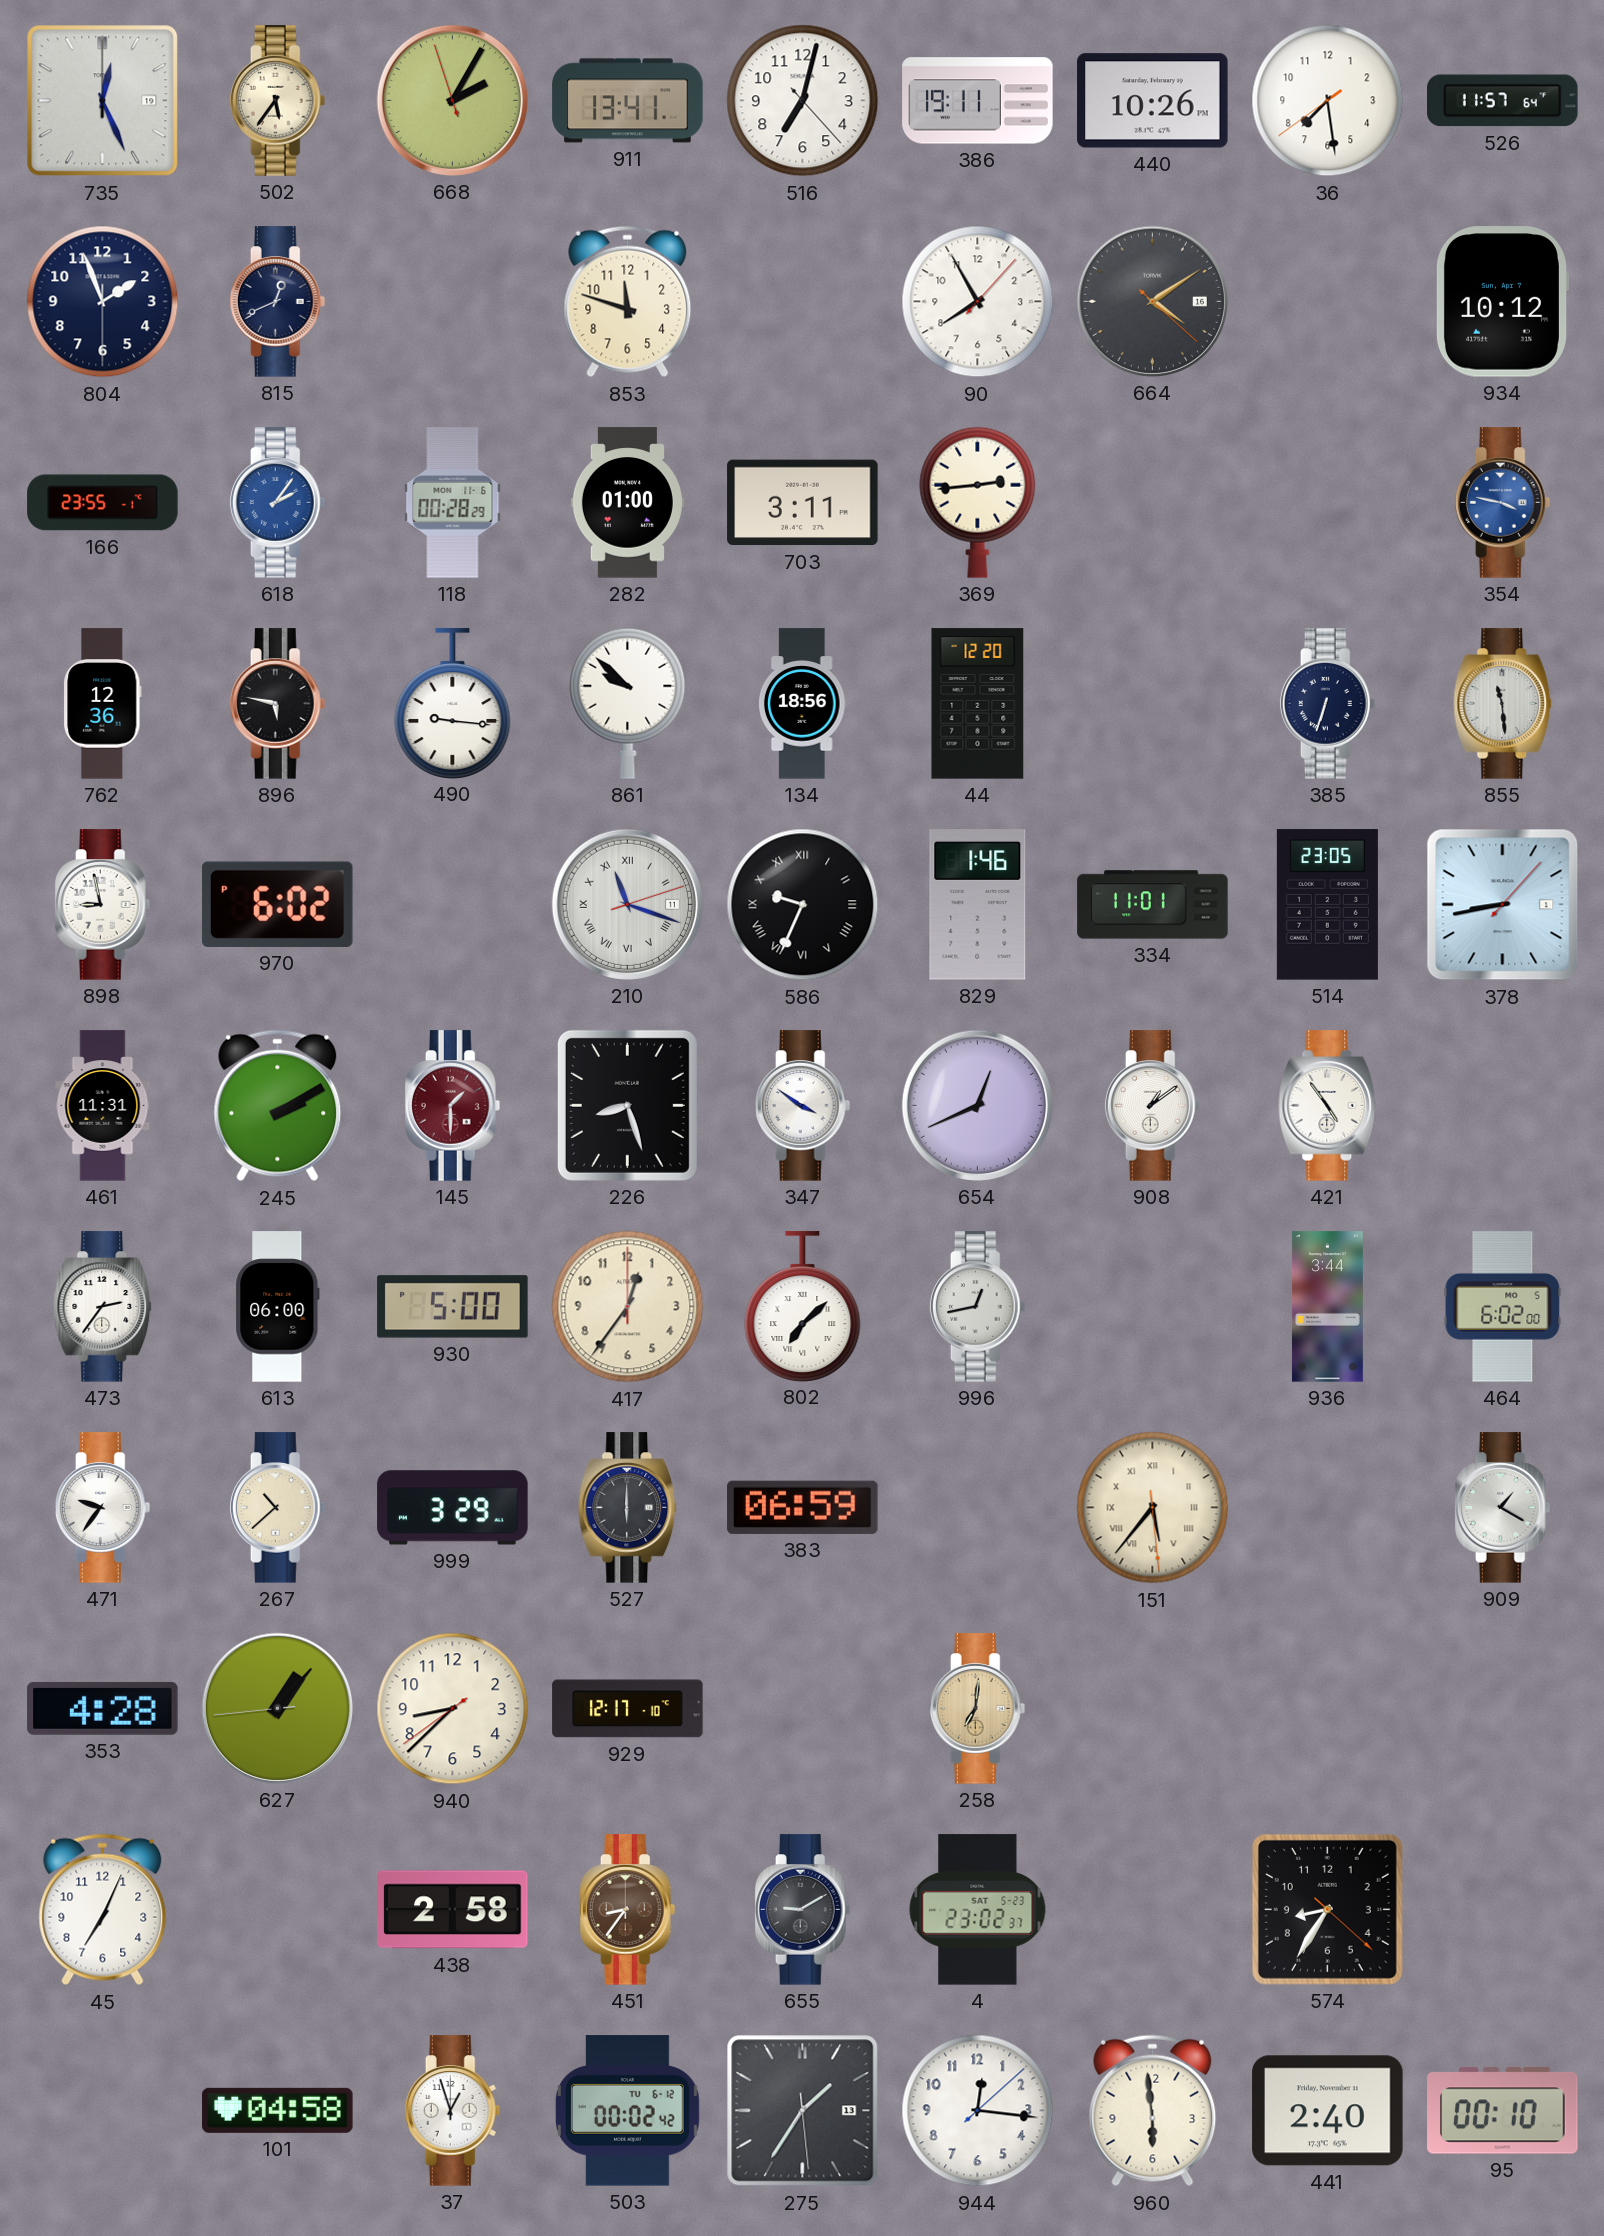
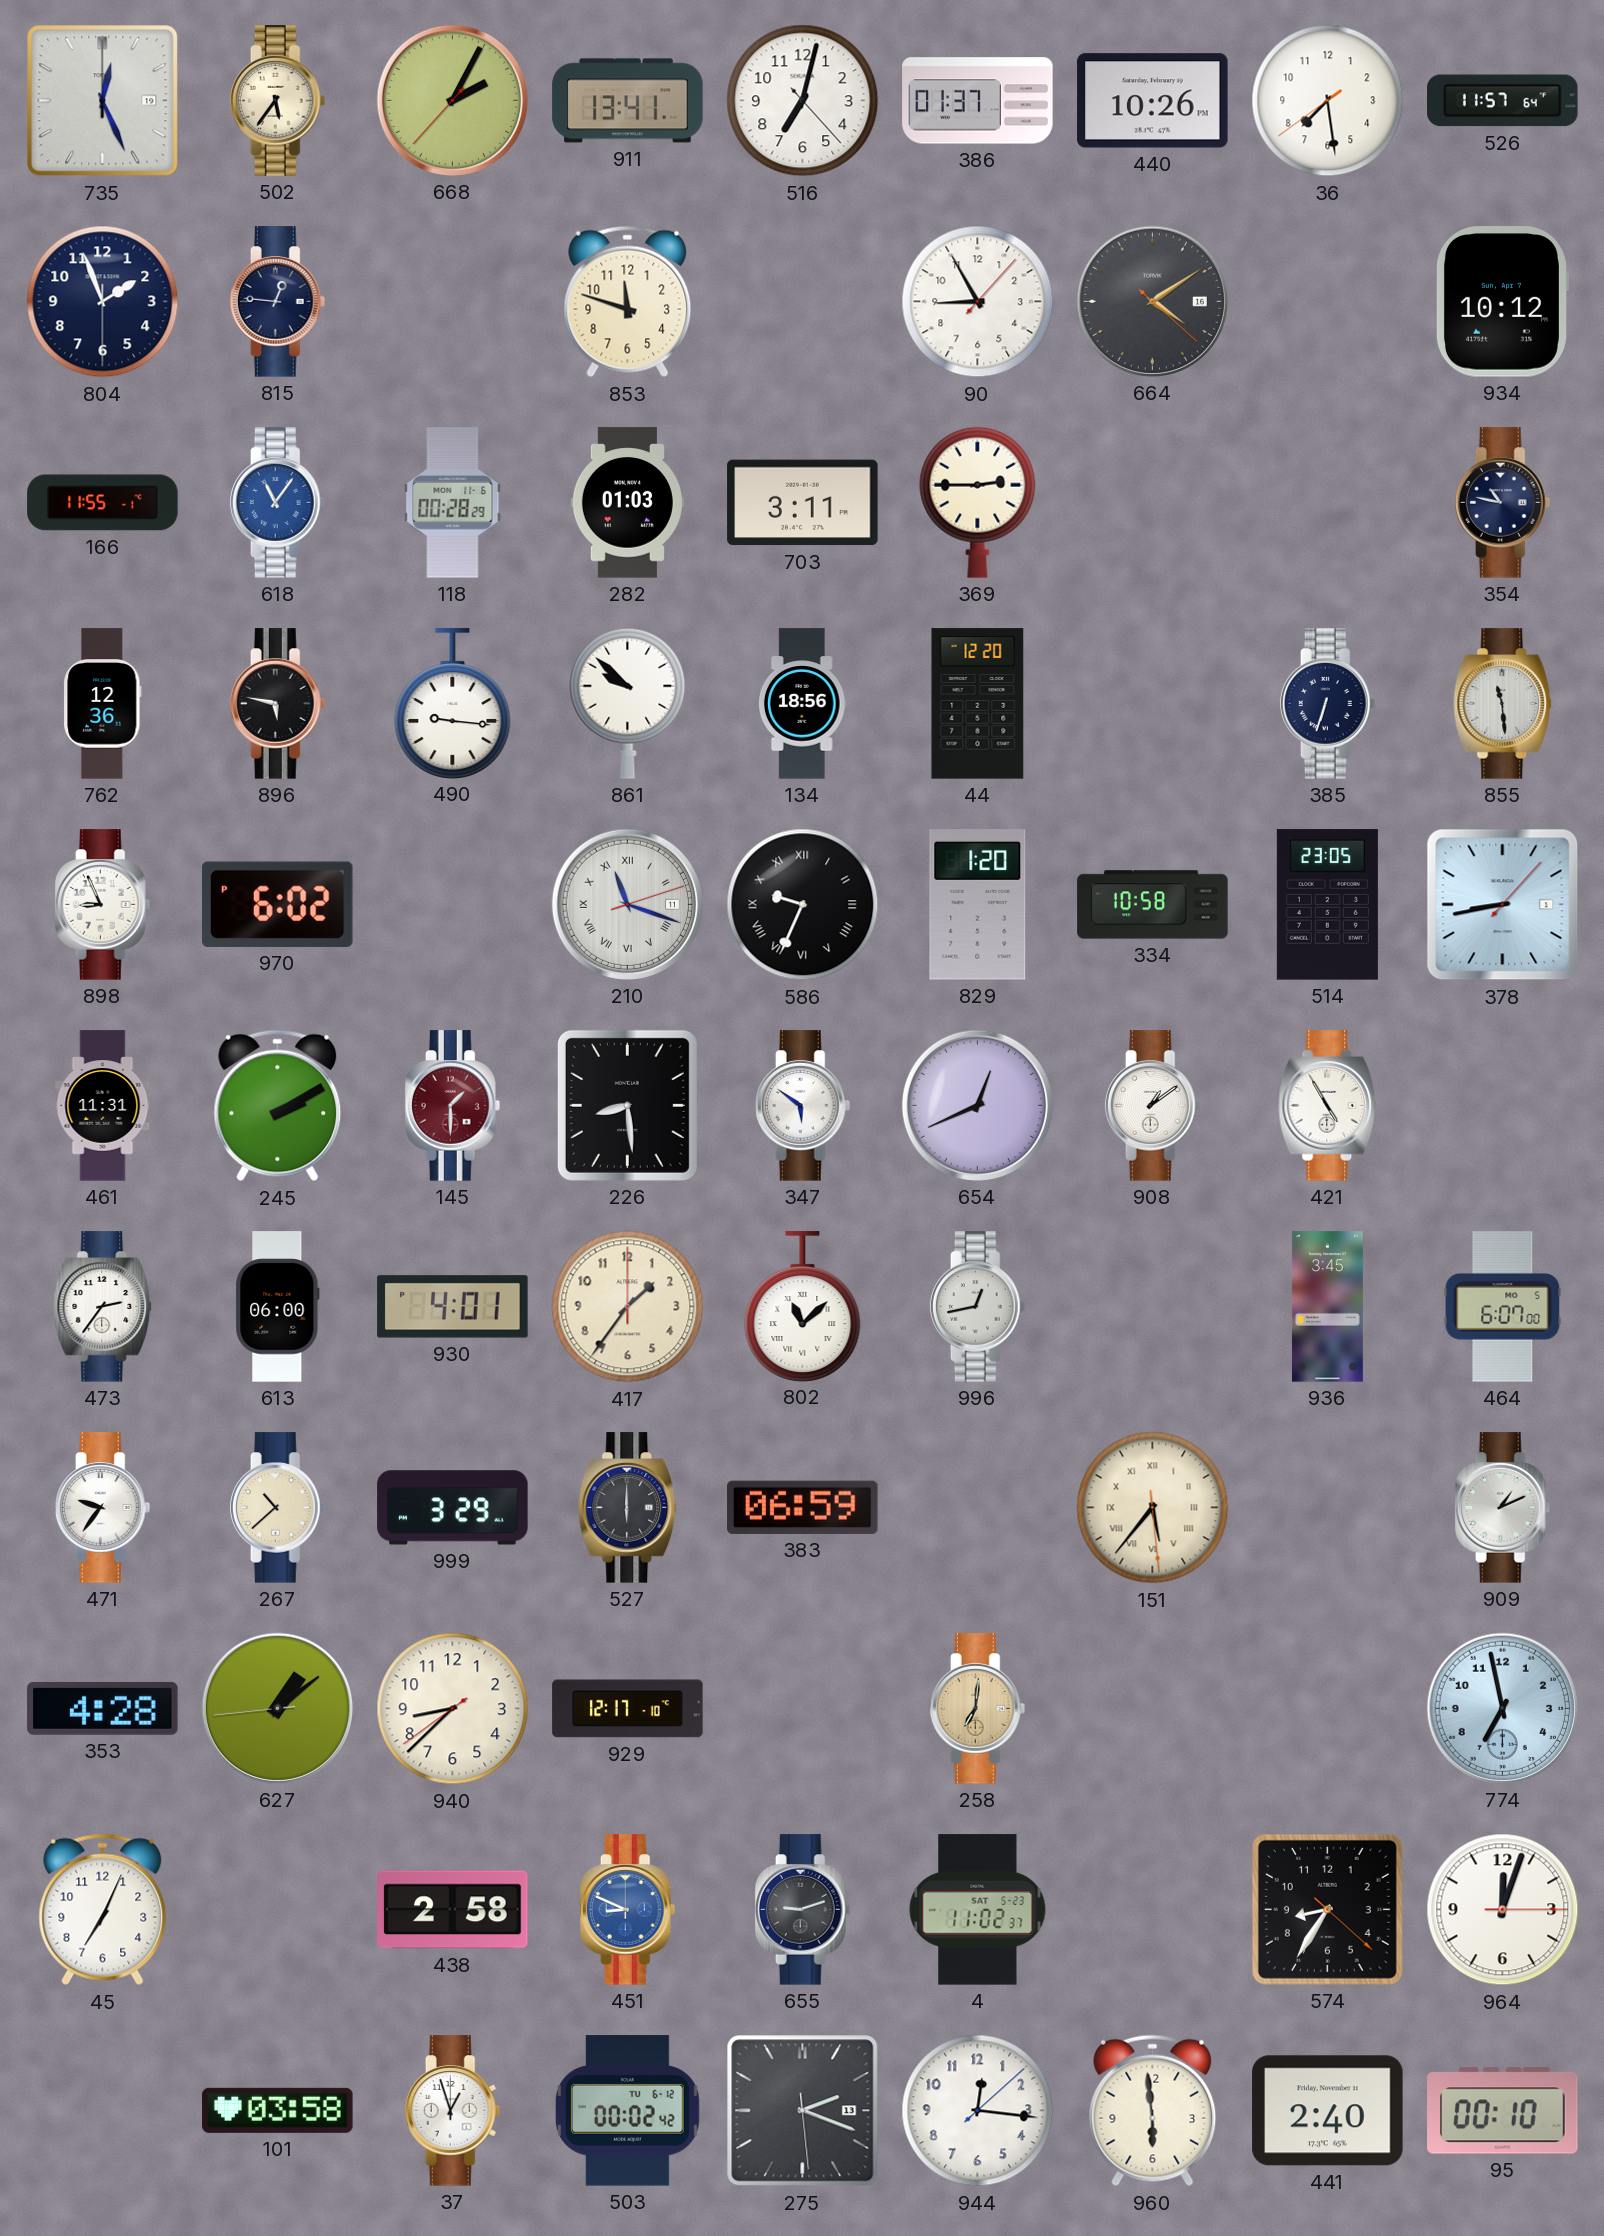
668: 2:04:57 -> 2:04:37 (452, 100)
386: 19:11 -> 01:37 (978, 101)
815: 12:41 -> 12:46 (278, 302)
90: 7:55 -> 8:55 (978, 302)
166: 23:55 -> 11:55 (103, 503)
618: 2:06 -> 11:06 (278, 503)
282: 01:00 -> 01:03 (627, 503)
369: 2:44 -> 2:45 (978, 502)
354: 3:47 -> 10:47 (1503, 503)
354 dial: blue -> navy (1503, 503)
898: 8:58 -> 8:56 (103, 905)
829: 1:46 -> 1:20 (978, 905)
334: 11:01 -> 10:58 (1153, 905)
226: 8:27 -> 8:29 (627, 1105)
347: 3:51 -> 5:51 (803, 1106)
421: 4:54 -> 4:55 (1328, 1106)
930: 5:00 -> 4:01 (453, 1307)
417: 12:36 -> 1:36 (628, 1307)
802: 7:08 -> 11:08 (803, 1306)
936: 3:44 -> 3:45 (1327, 1307)
464: 6:02 -> 6:07 (1503, 1307)
909: 1:20 -> 1:11 (1503, 1508)
627: 1:06 -> 1:08 (277, 1708)
774: none -> 6:58 (1502, 1708)
451: 8:36 -> 8:49 (628, 1910)
451 dial: brown -> blue (628, 1910)
655: 9:10 -> 9:12 (803, 1910)
4: 23:02 -> 11:02 (978, 1910)
964: none -> 12:03 (1503, 1910)
101: 04:58 -> 03:58 (278, 2110)
275: 1:35 -> 2:18 (803, 2111)
